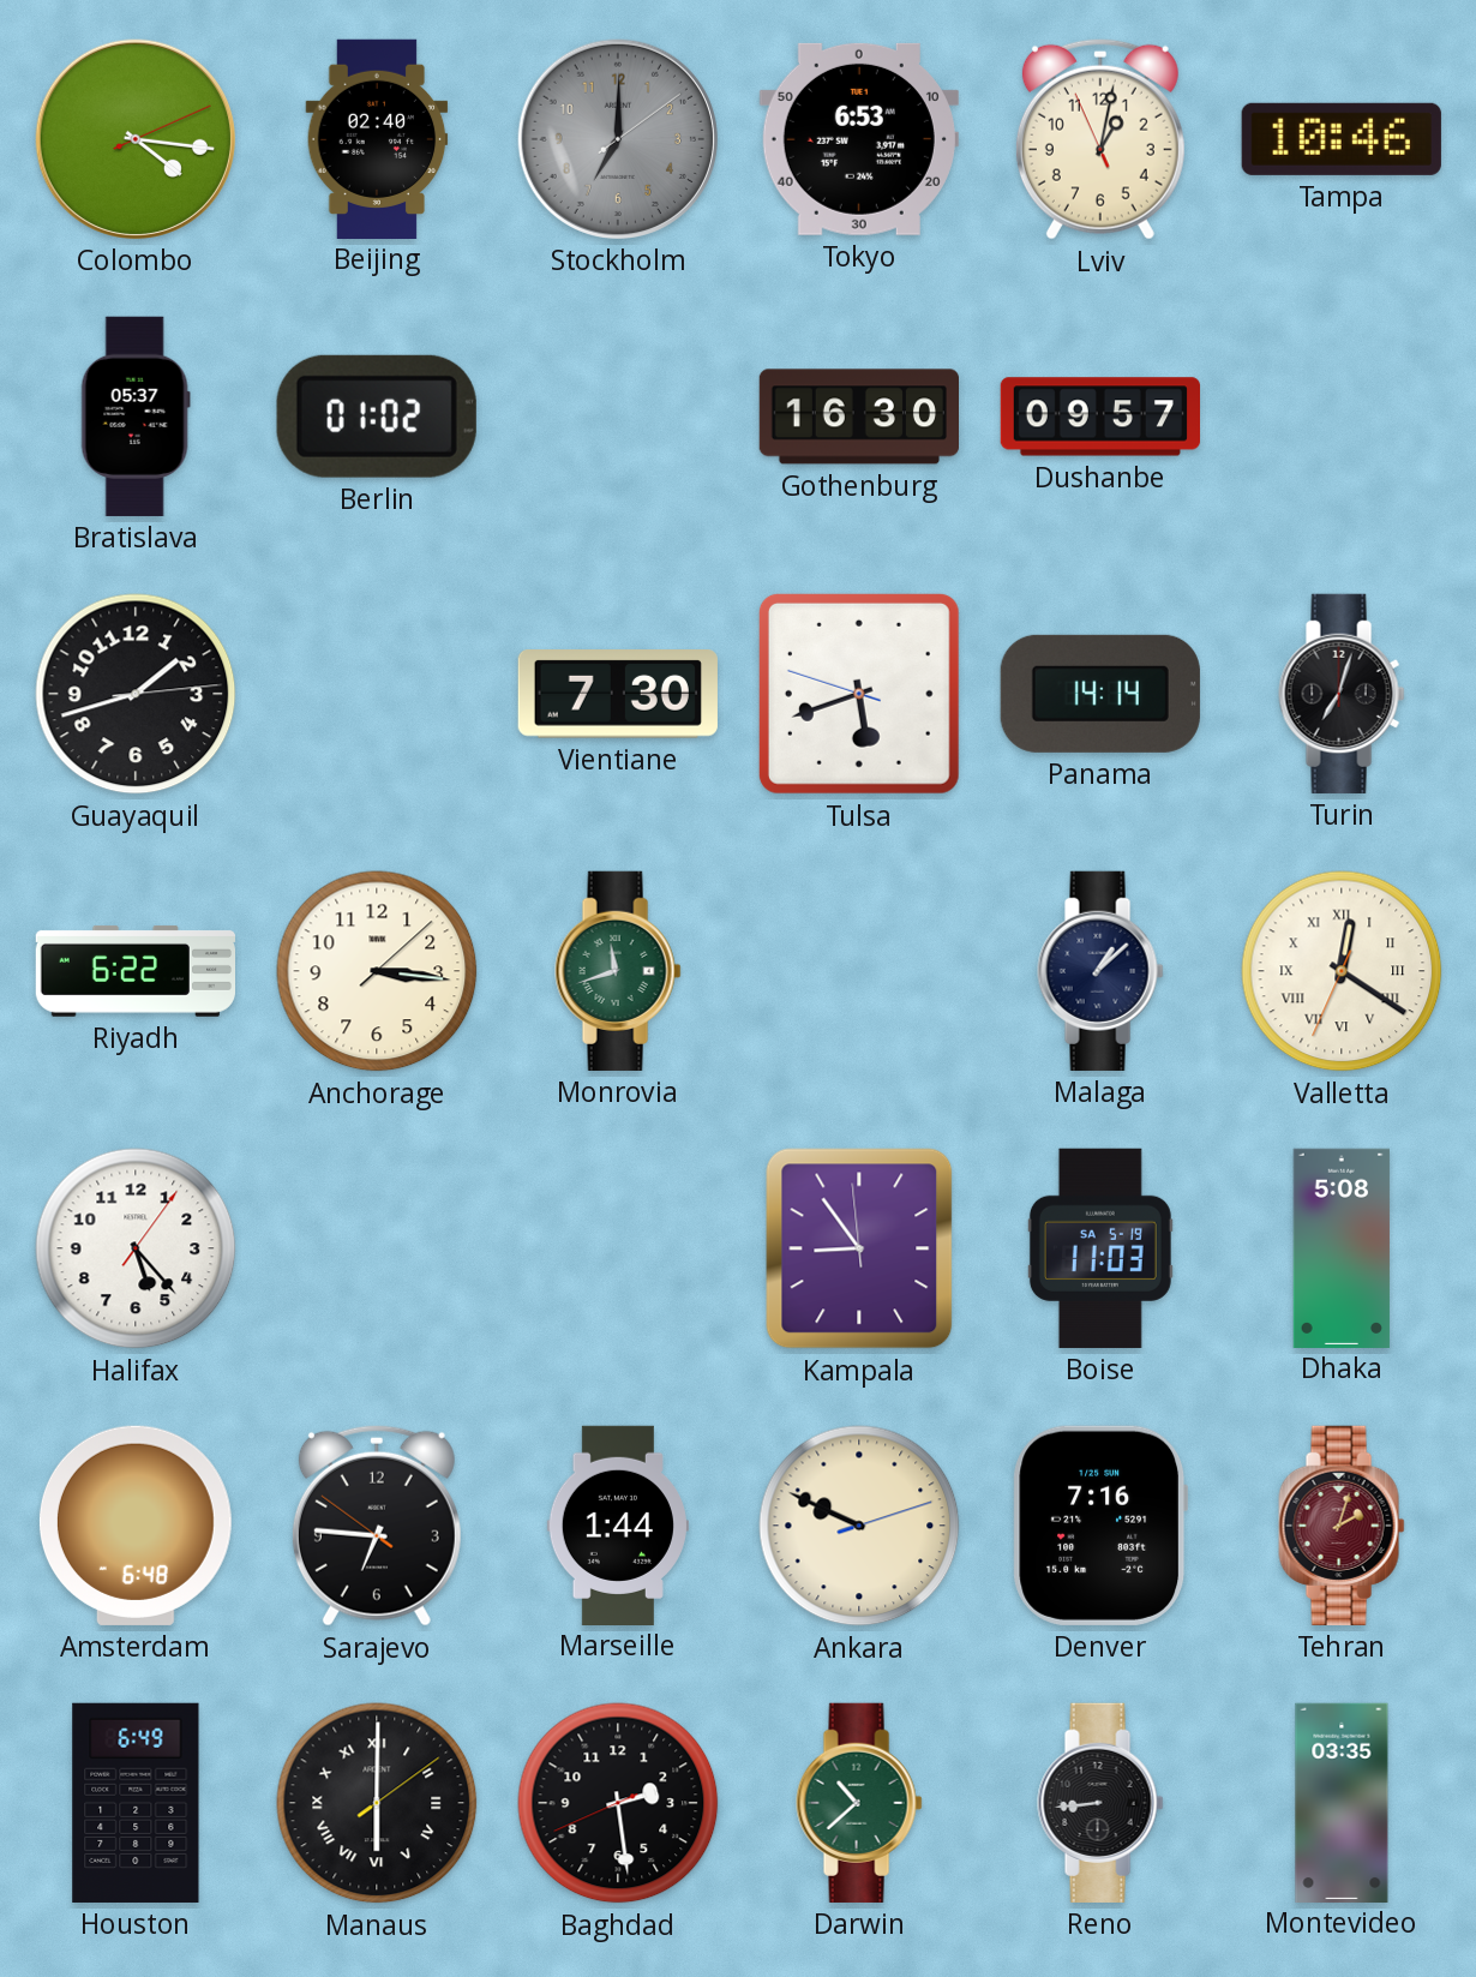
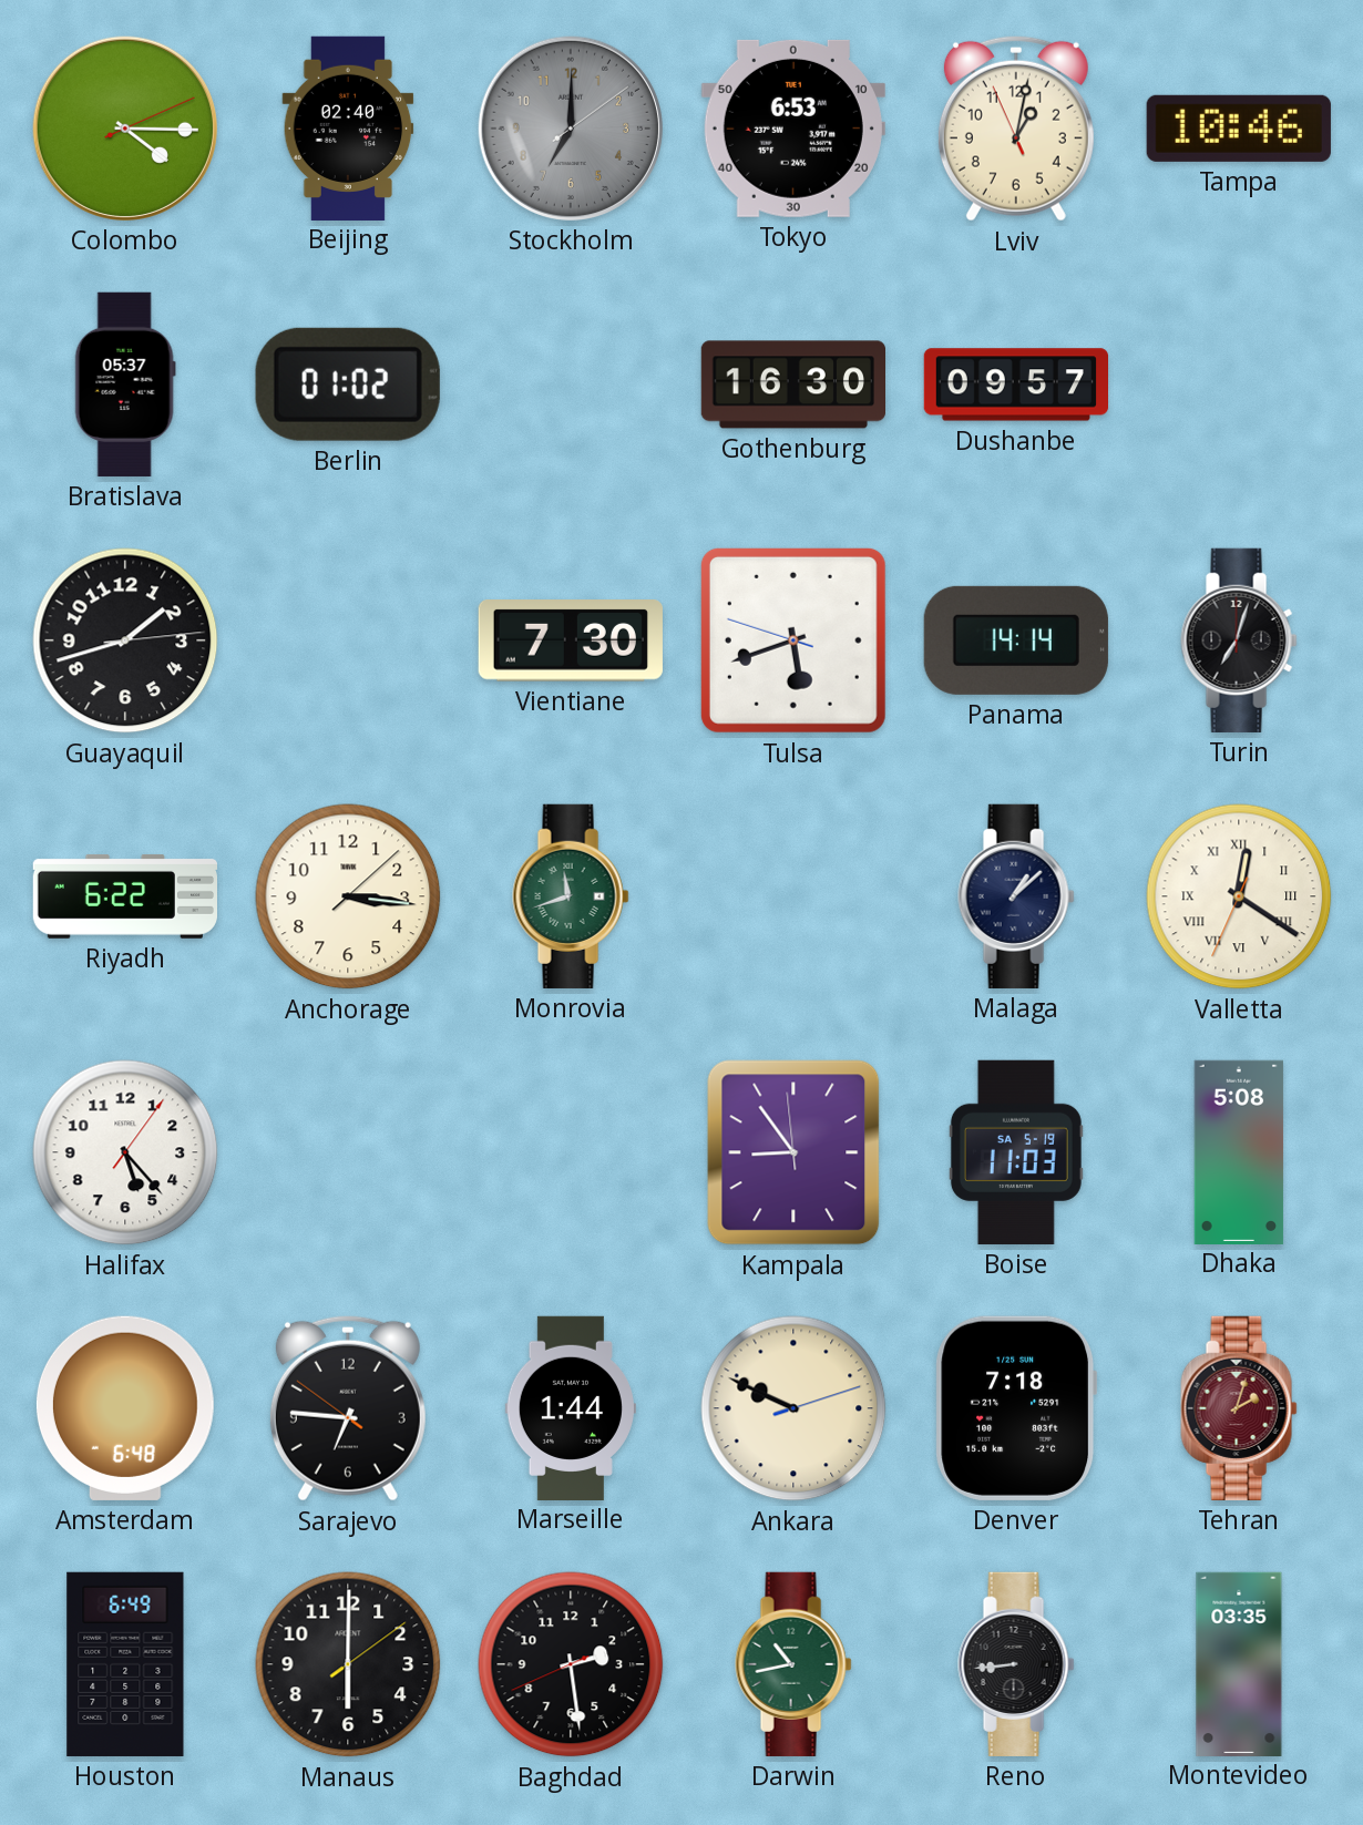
Colombo: 4:16 -> 4:15 (125, 129)
Denver: 7:16 -> 7:18 (1016, 1408)
Manaus numerals: Roman -> Arabic (348, 1664)
Darwin: 10:38 -> 10:43 (793, 1664)
